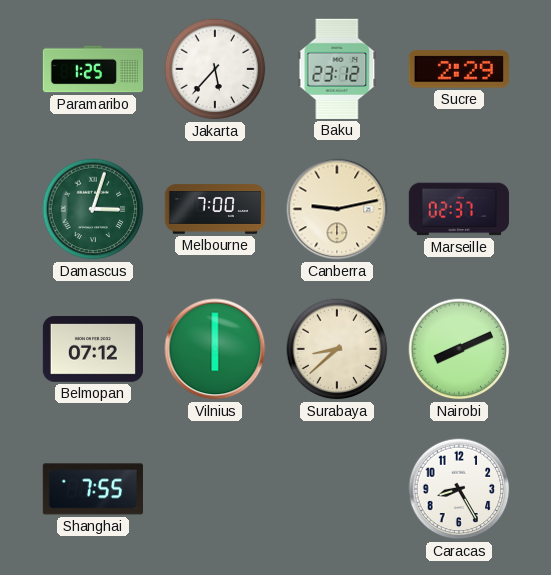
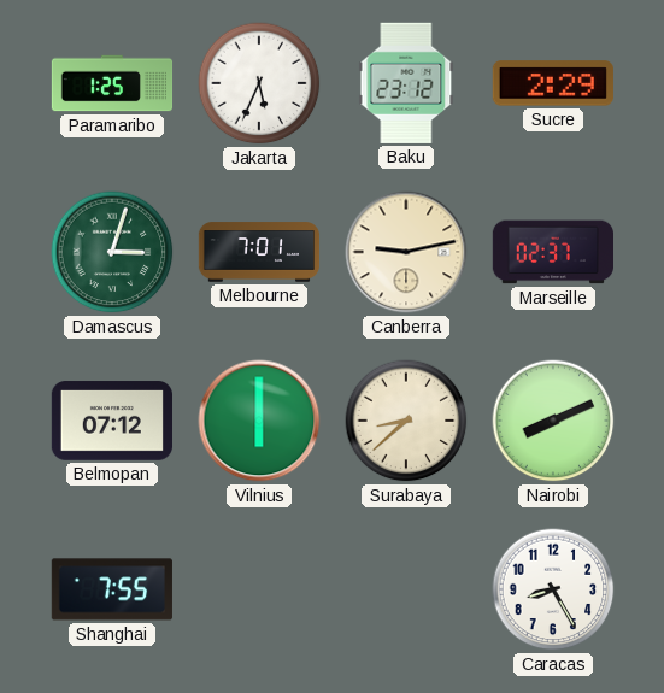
Jakarta: 5:37 -> 5:34 (259, 83)
Melbourne: 7:00 -> 7:01 (259, 252)
